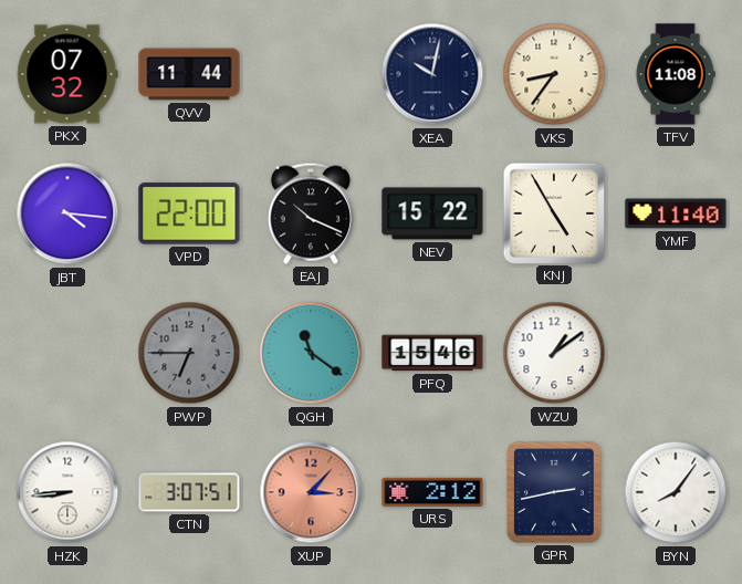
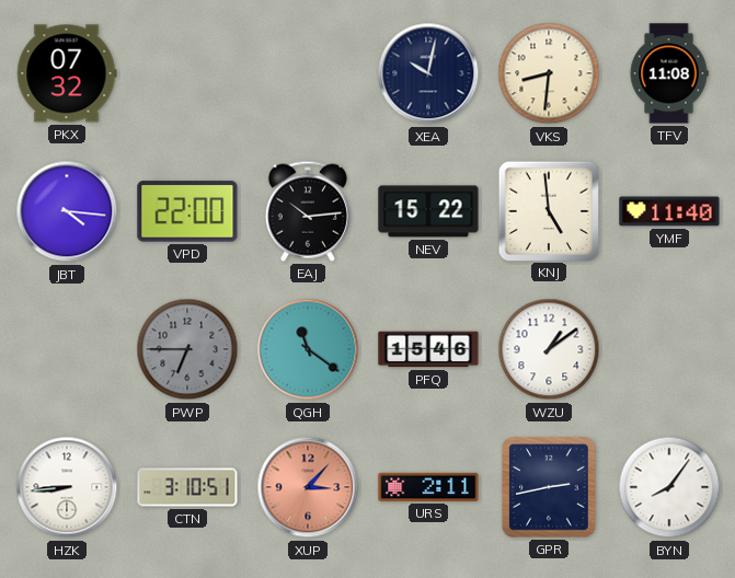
QVV: 11:44 -> none (189, 74)
VKS: 8:36 -> 8:31 (549, 73)
EAJ: 10:19 -> 10:14 (308, 211)
KNJ: 4:55 -> 4:59 (548, 210)
CTN: 3:07 -> 3:10 (187, 487)
URS: 2:12 -> 2:11 (428, 487)
